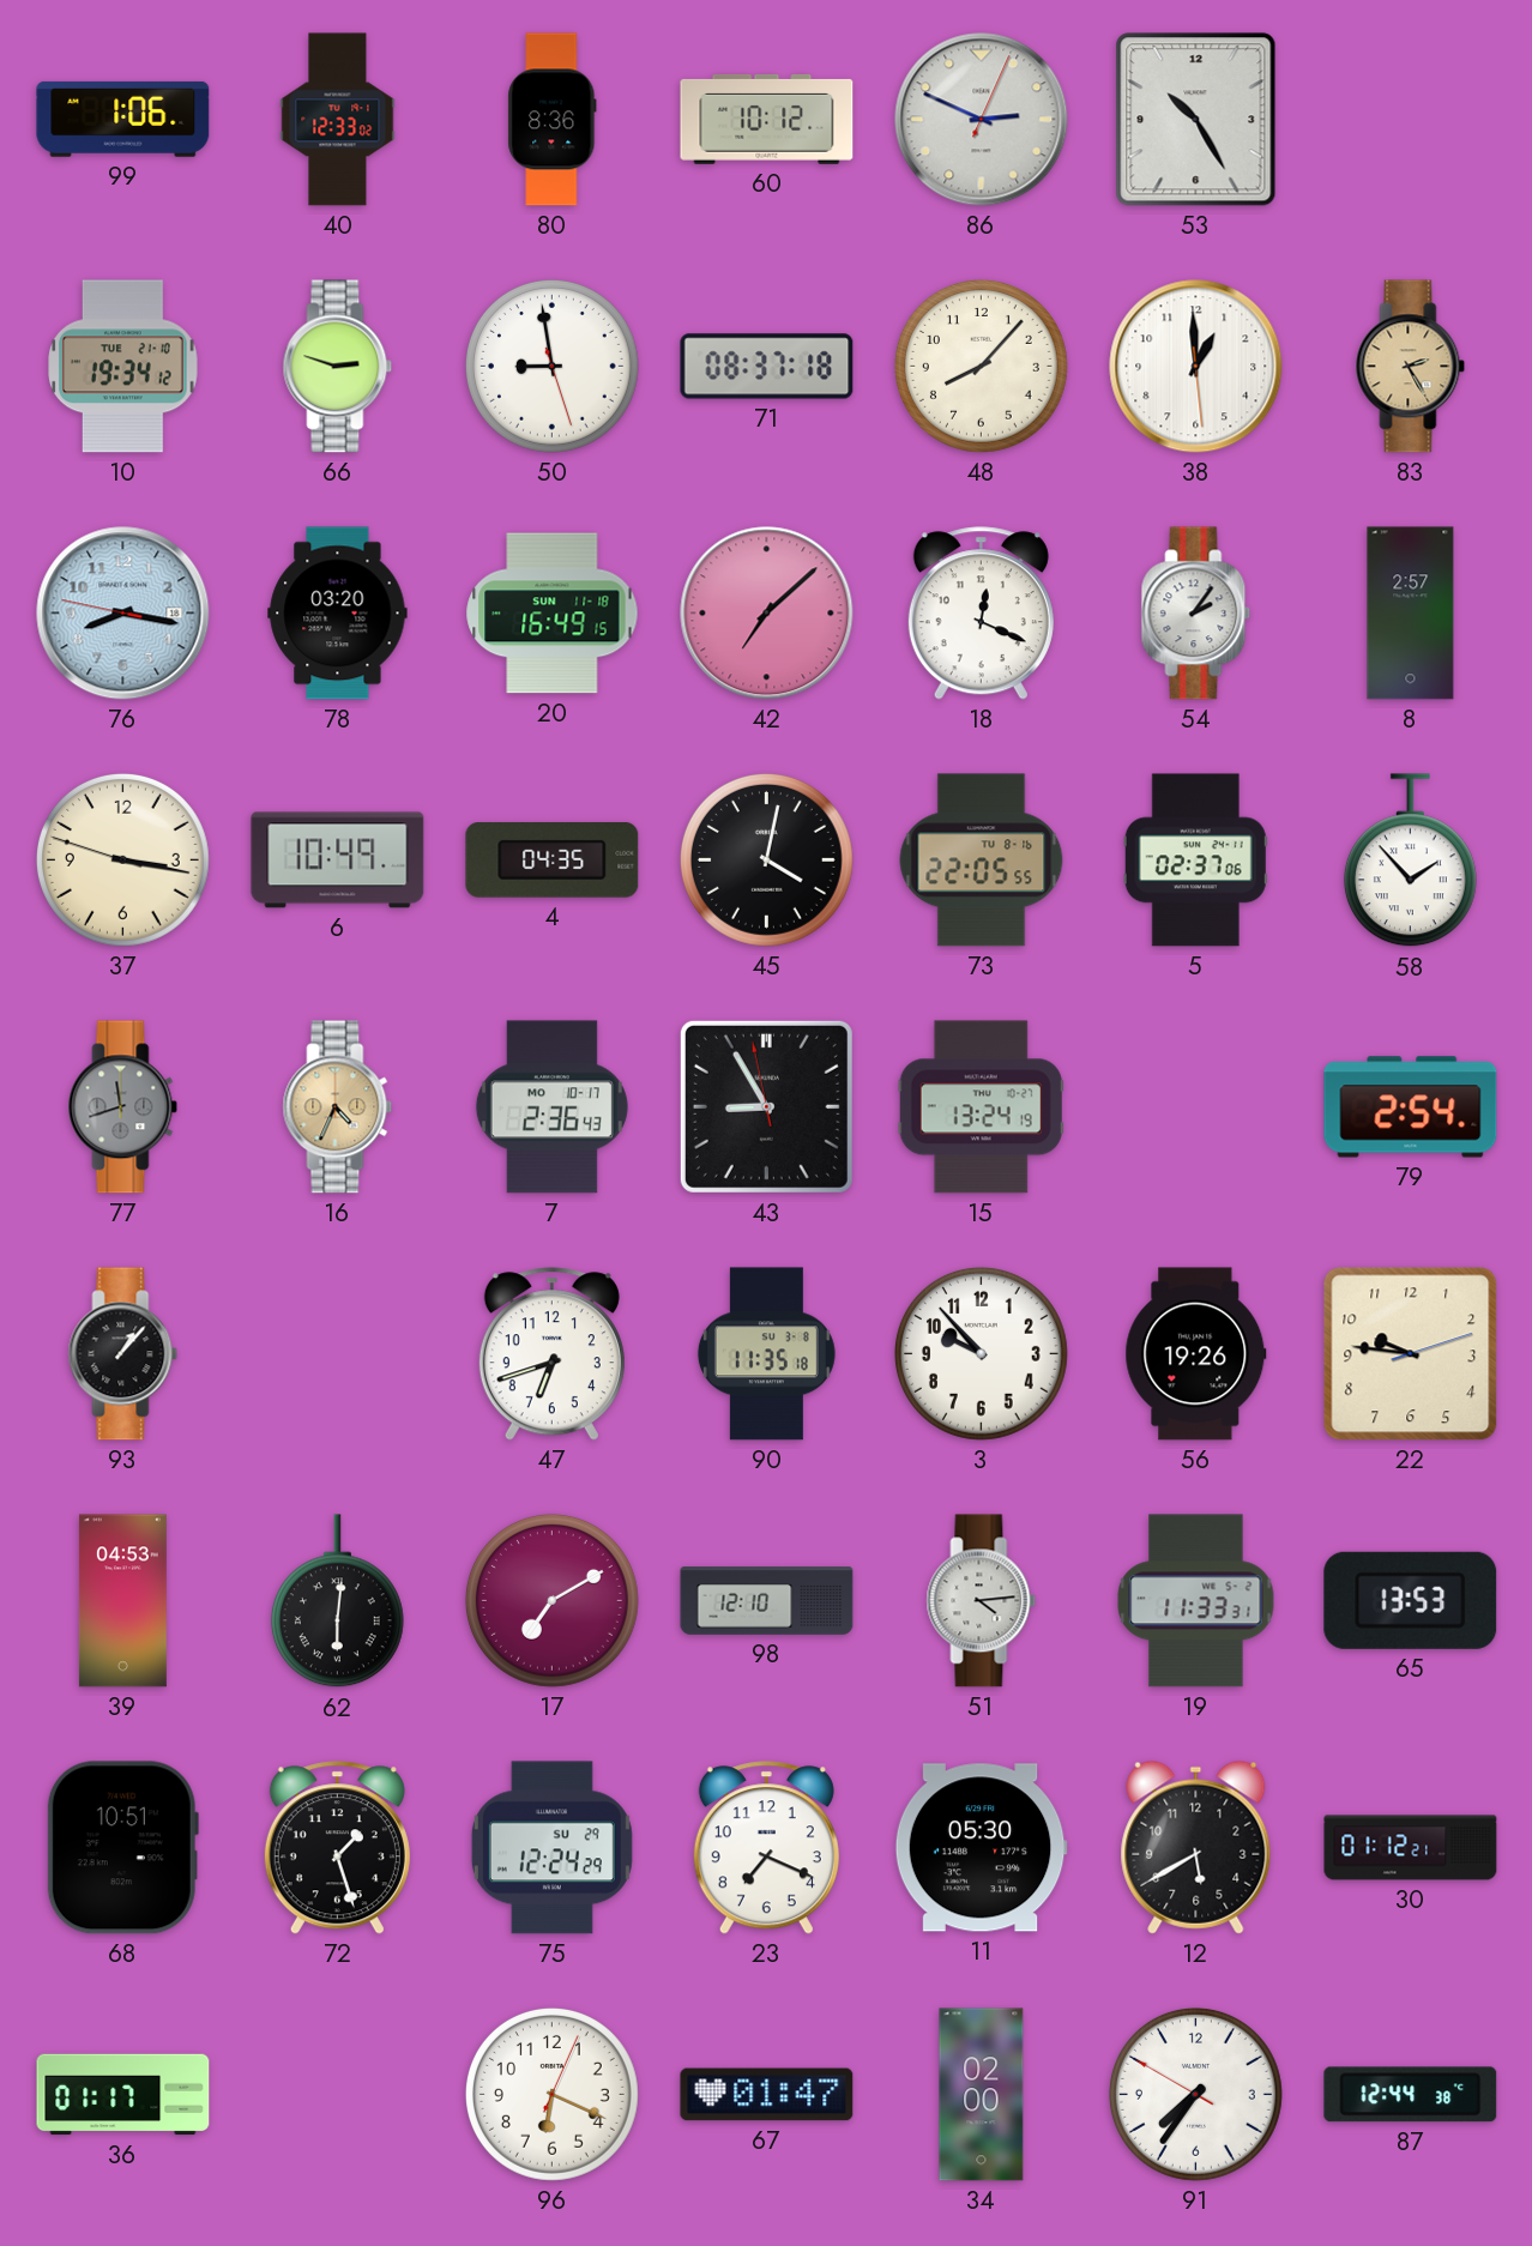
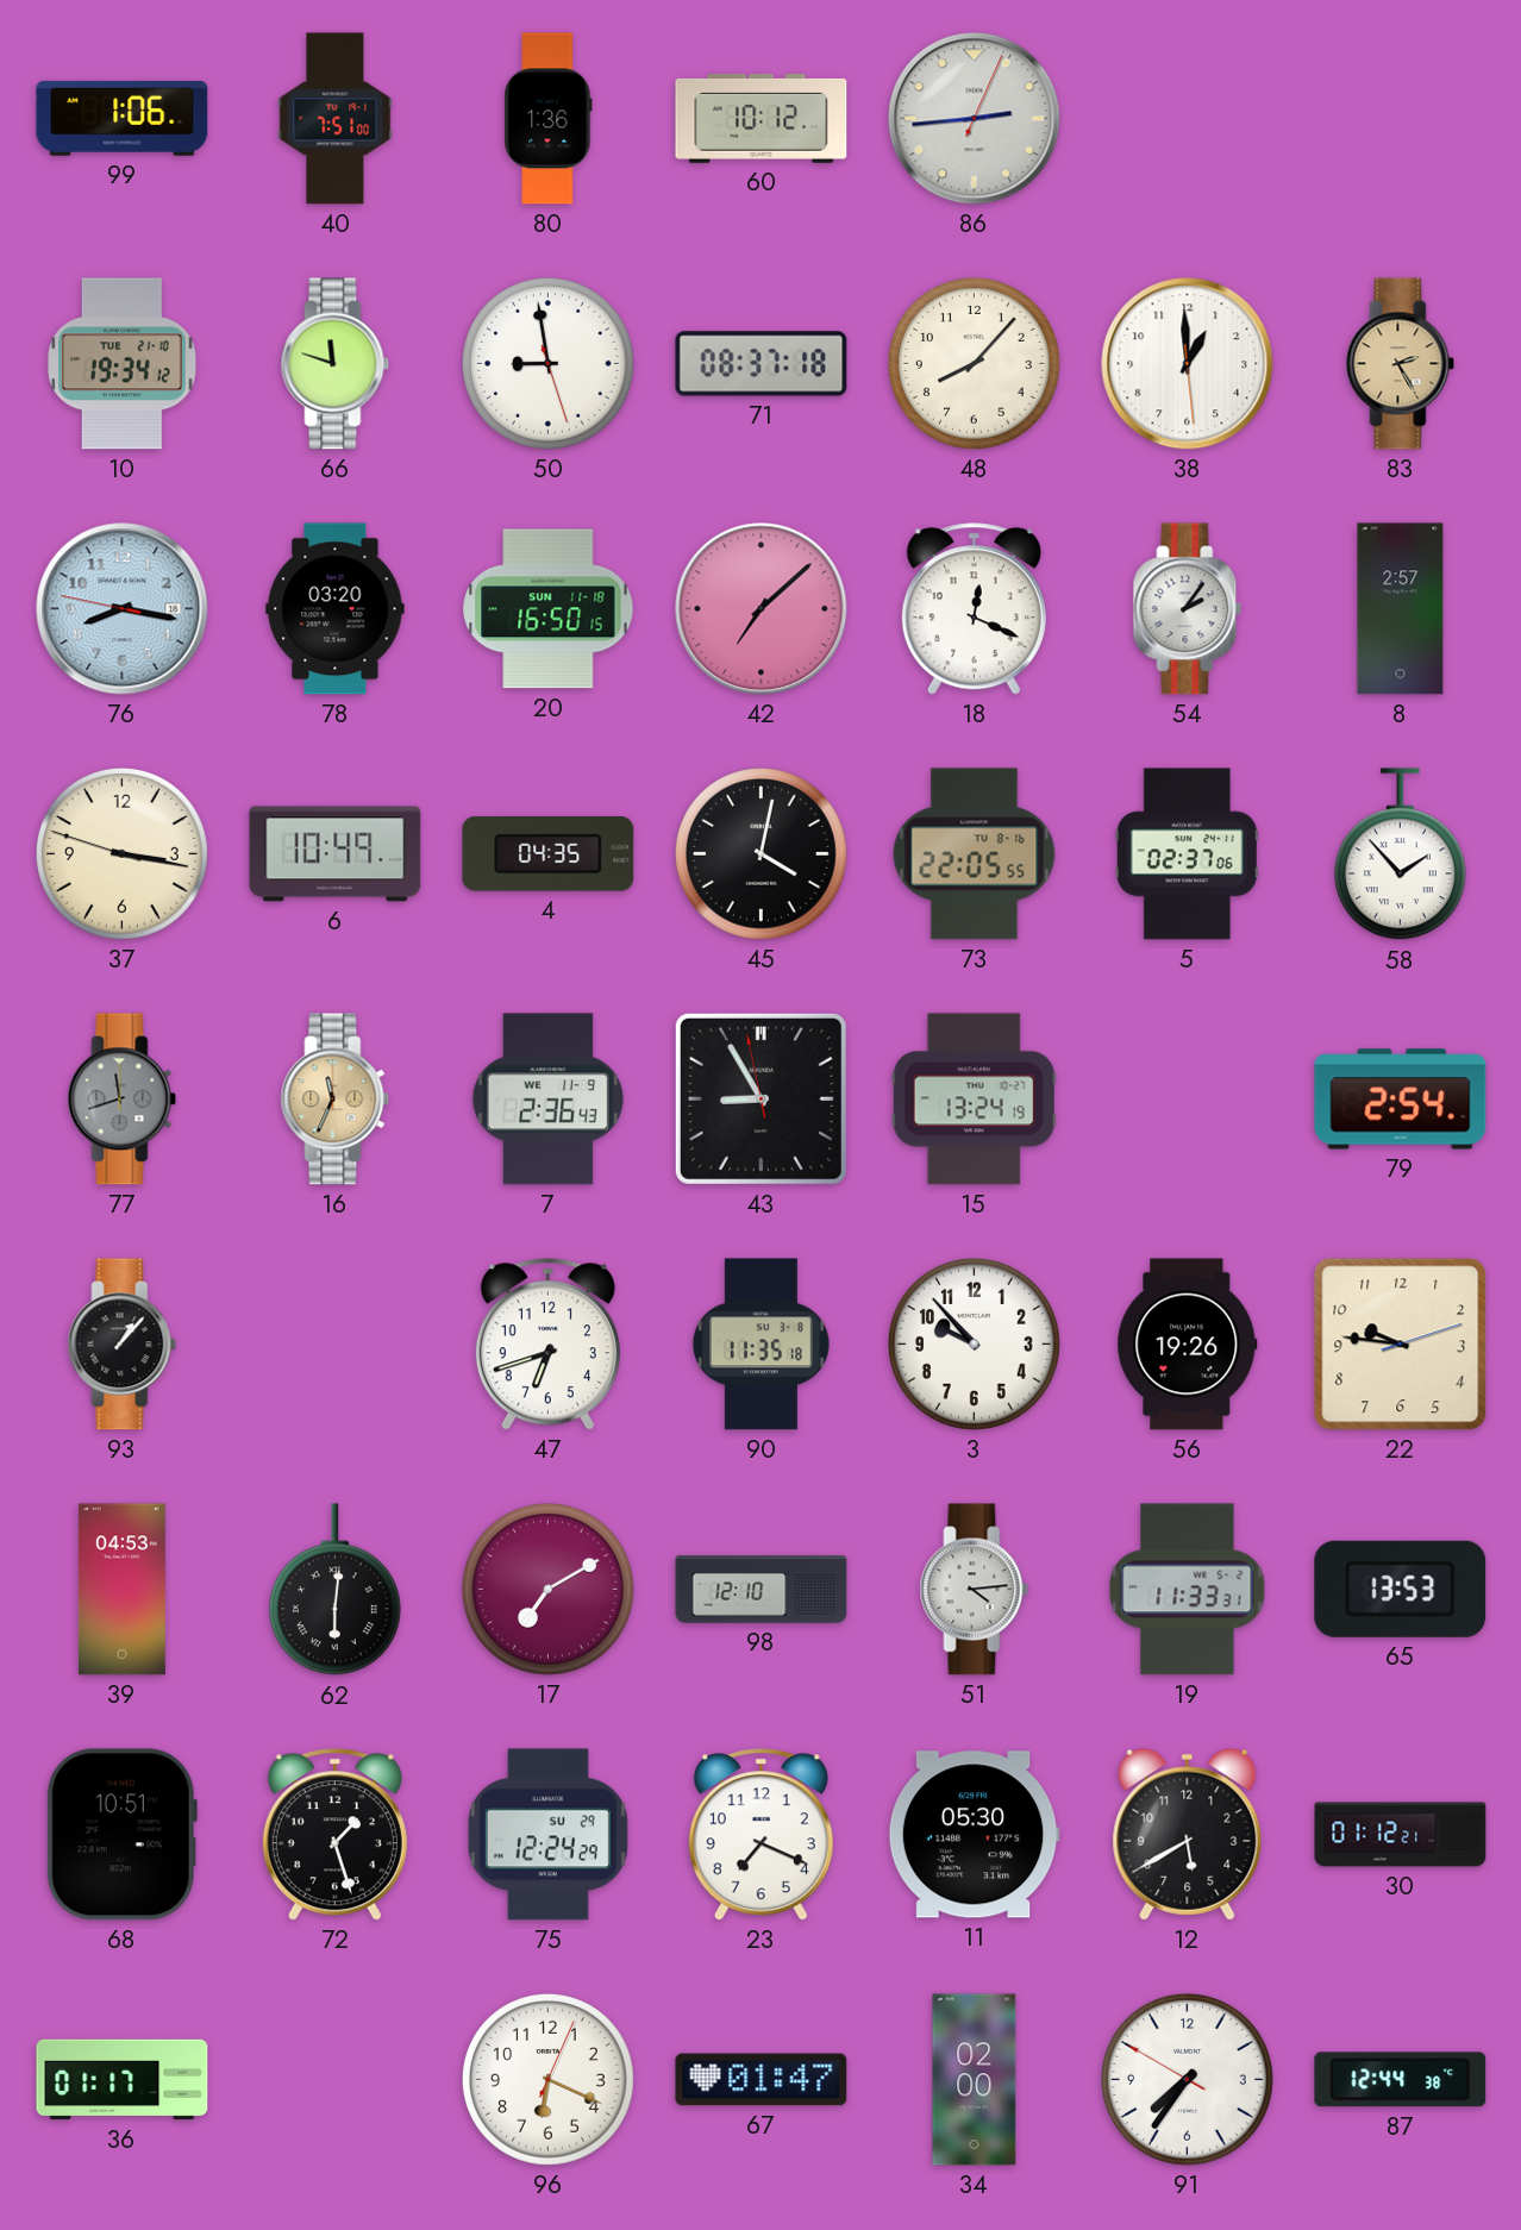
40: 12:33 -> 7:51 (336, 119)
80: 8:36 -> 1:36 (549, 119)
86: 2:49 -> 2:44 (975, 119)
53: 10:25 -> none (1196, 120)
66: 2:48 -> 11:48 (336, 364)
20: 16:49 -> 16:50 (549, 609)
16: 4:34 -> 11:34 (336, 1100)
7 date: MO 10-17 -> WE 11-9 (547, 1100)
